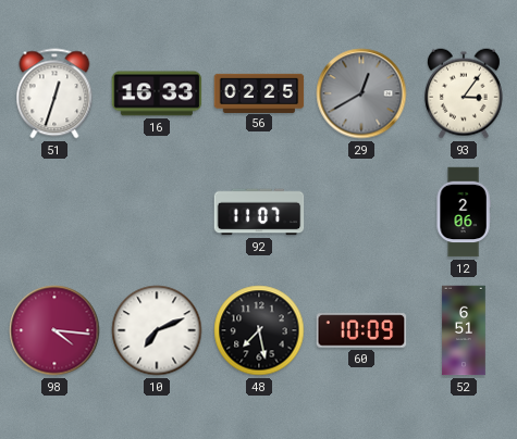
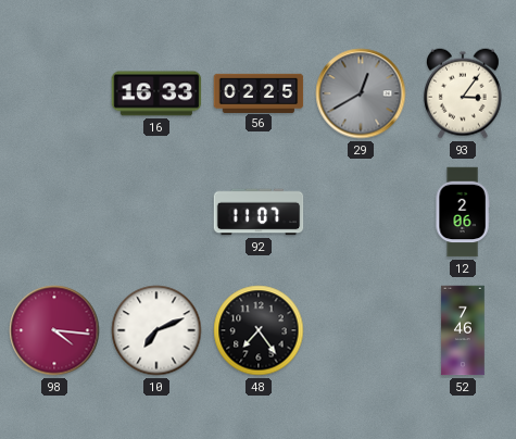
51: 12:33 -> none (54, 93)
48: 7:28 -> 7:24 (259, 330)
60: 10:09 -> none (361, 330)
52: 6:51 -> 7:46 (463, 330)
